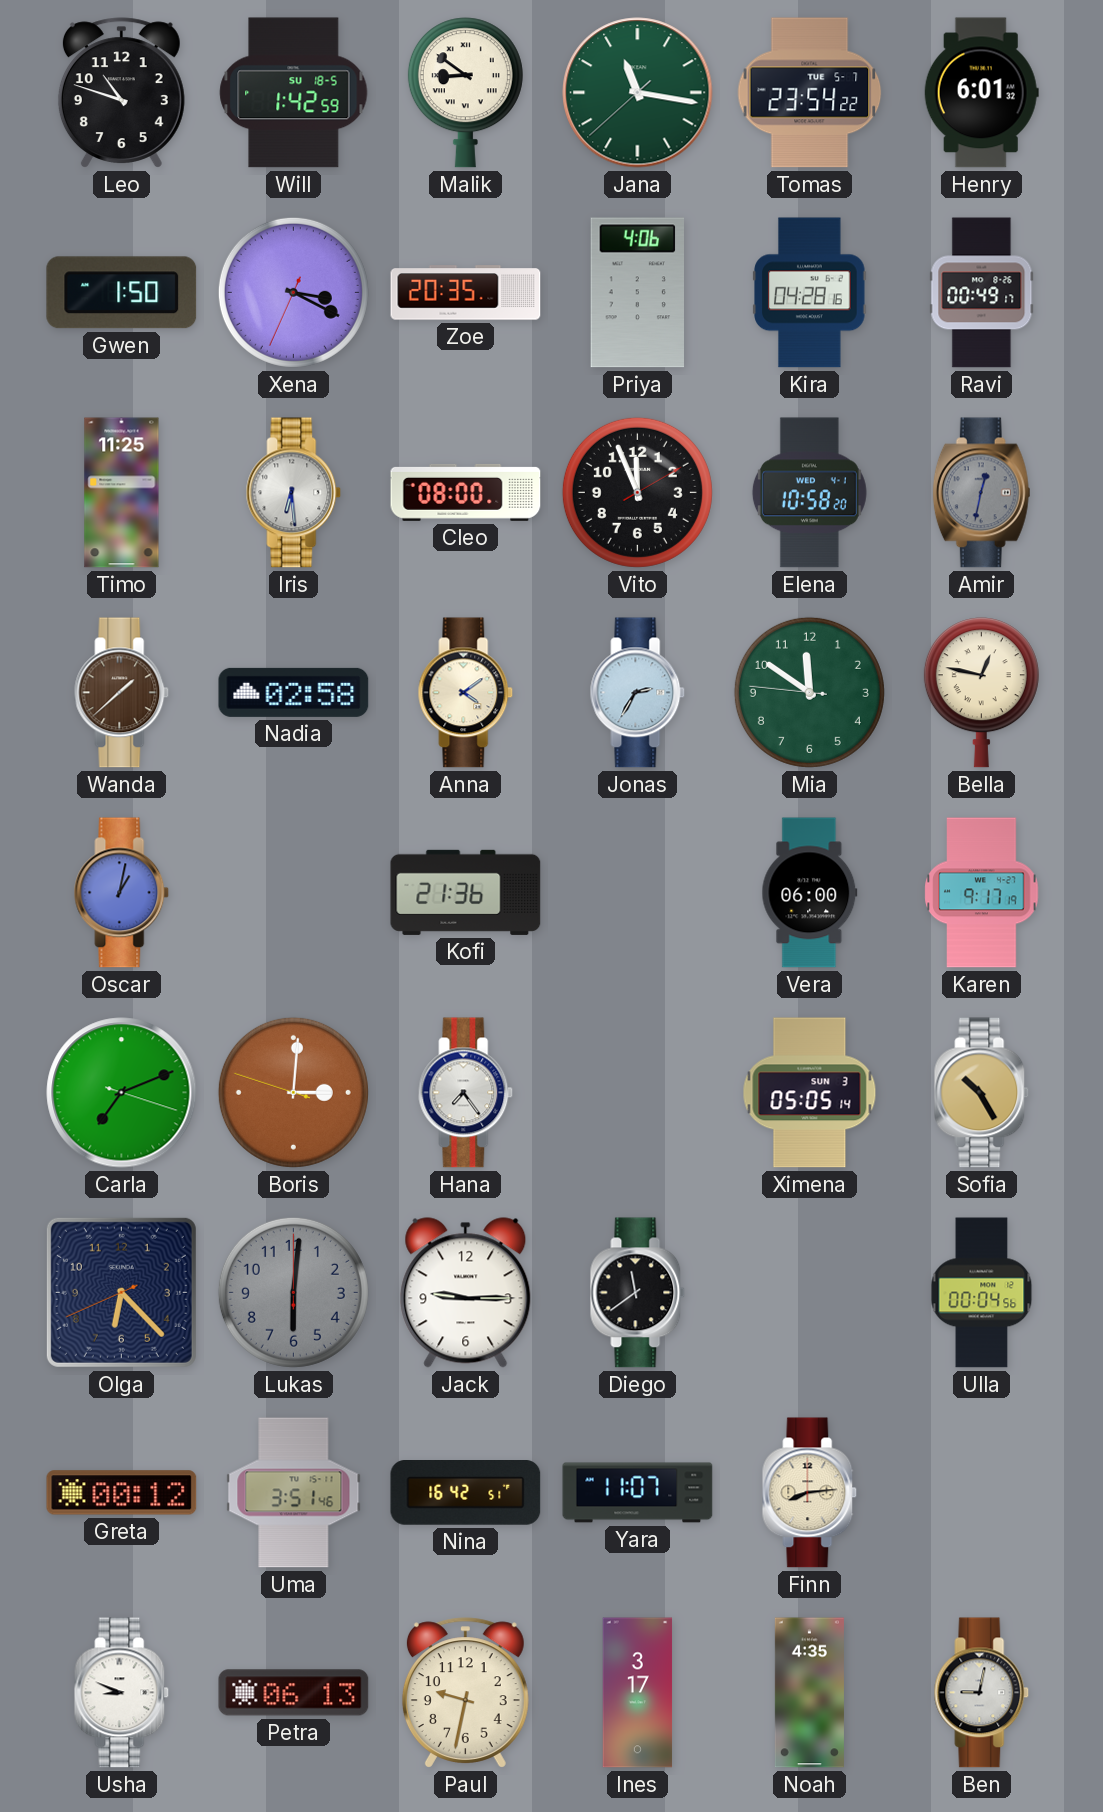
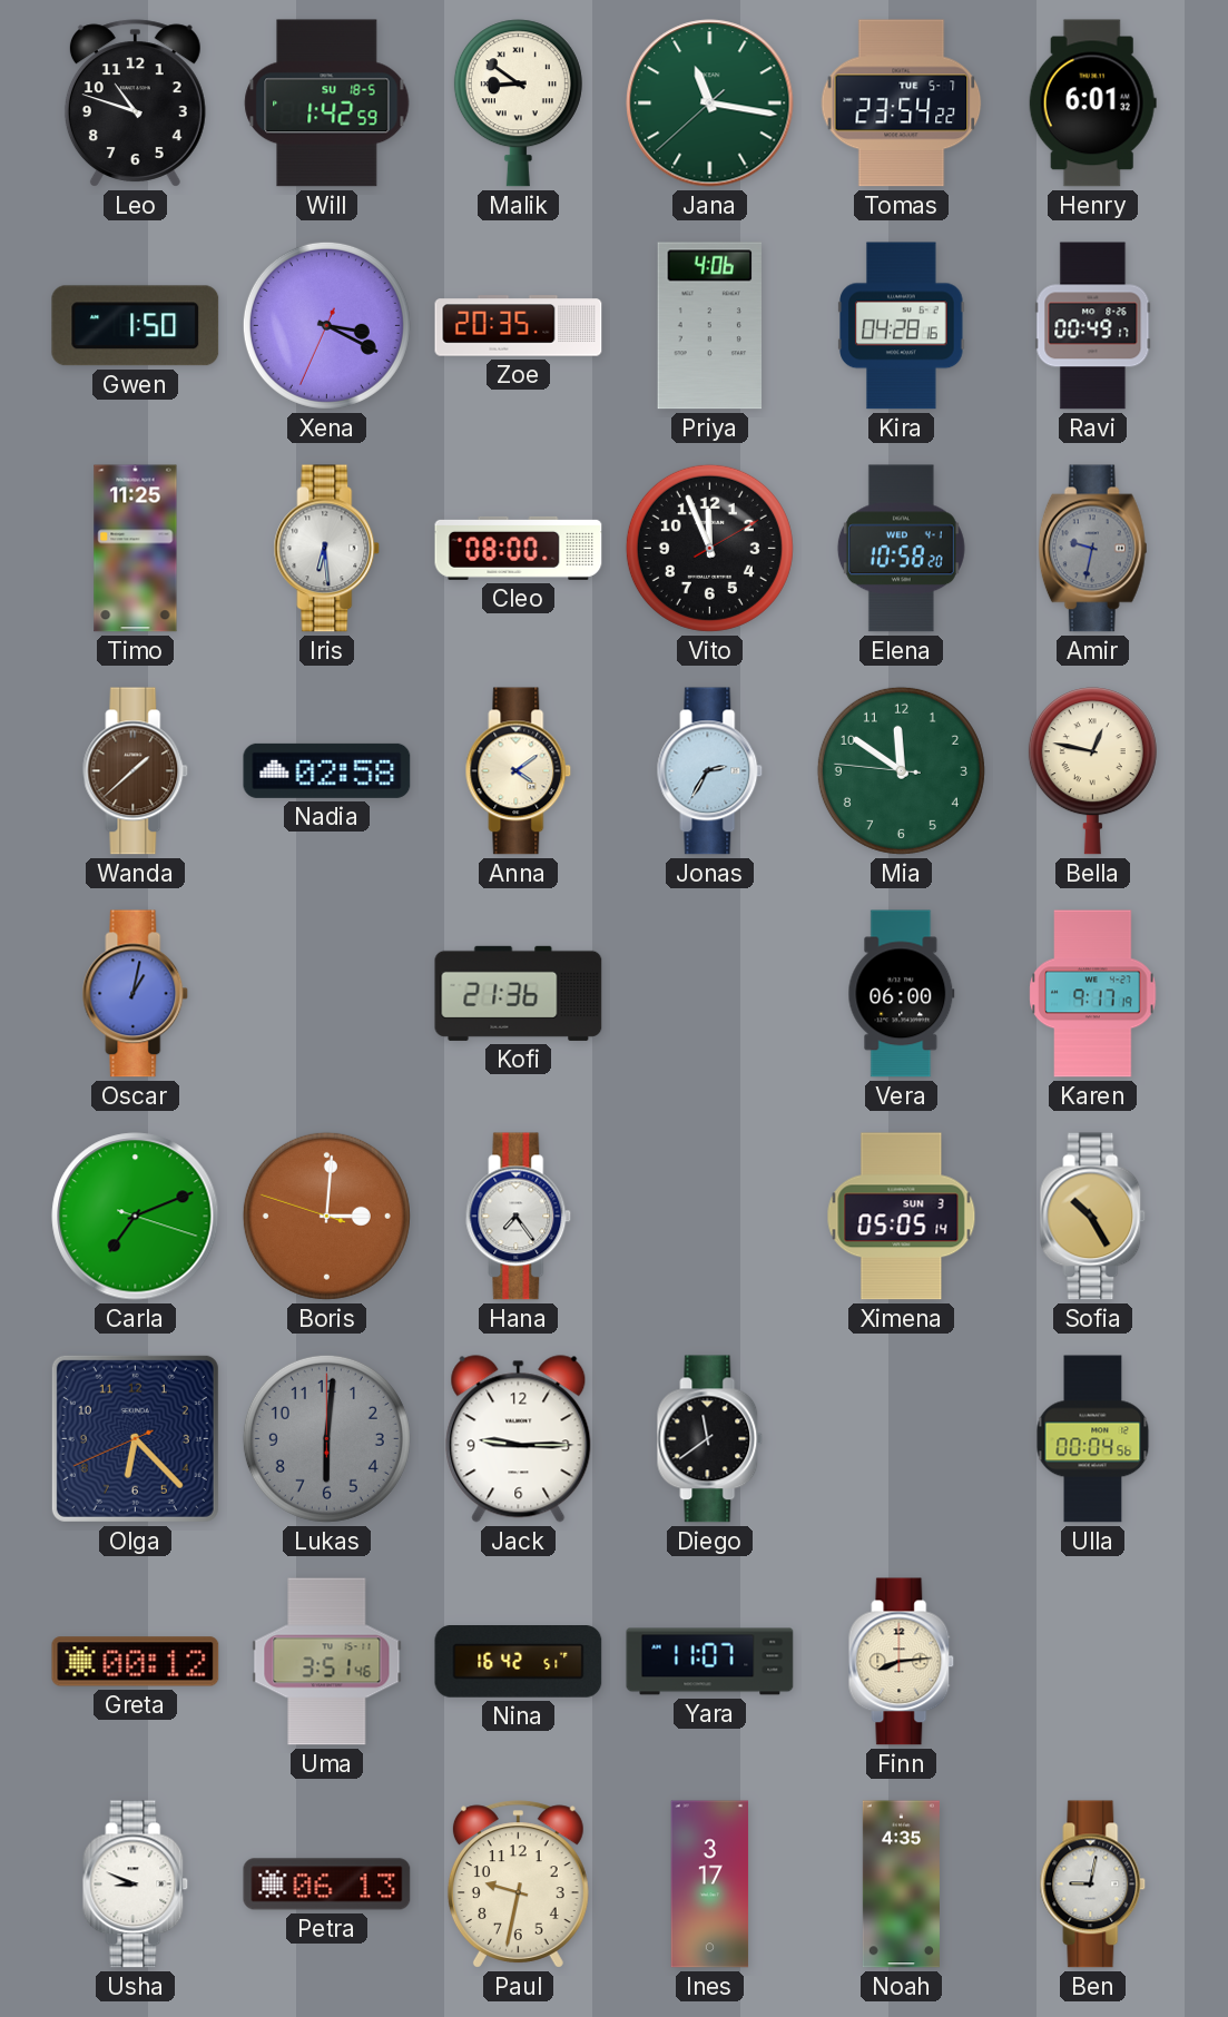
Amir: 12:32 -> 9:32 (1092, 549)
